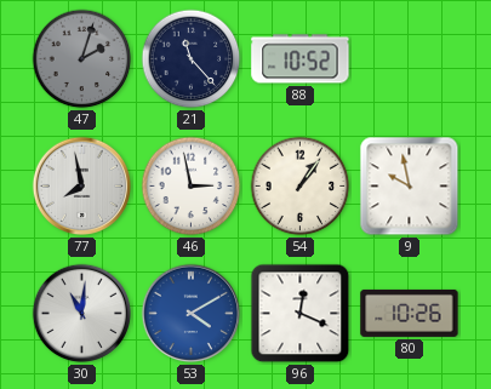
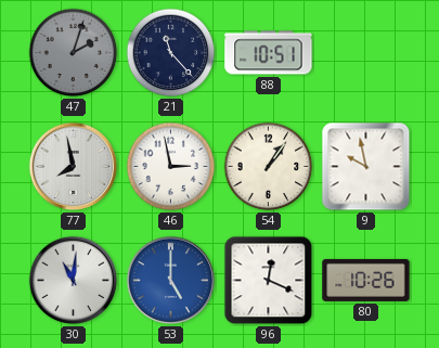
88: 10:52 -> 10:51 (269, 53)
53: 4:10 -> 5:00 (171, 281)
